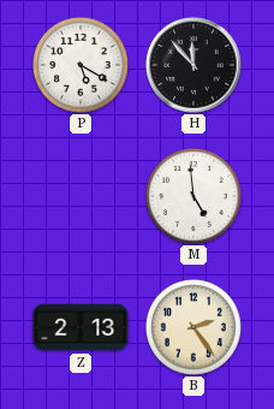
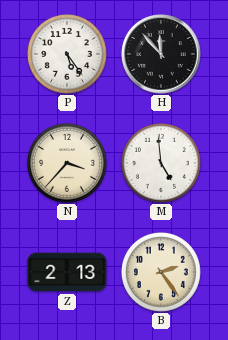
P: 5:20 -> 5:24 (67, 54)
N: none -> 3:37 (67, 163)
